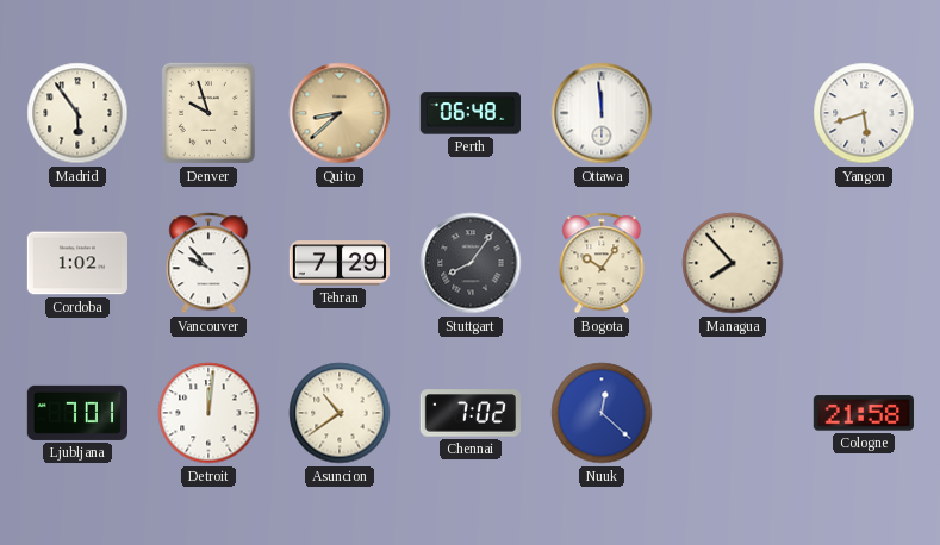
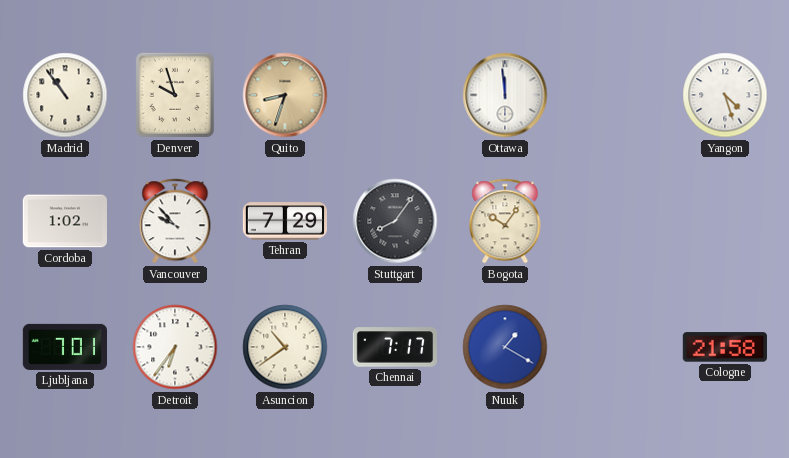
Madrid: 5:54 -> 10:54 (65, 95)
Quito: 8:38 -> 8:33 (285, 95)
Perth: 06:48 -> none (469, 113)
Yangon: 5:42 -> 4:27 (725, 95)
Managua: 7:53 -> none (733, 263)
Detroit: 12:01 -> 6:36 (175, 347)
Chennai: 7:02 -> 7:17 (394, 347)
Nuuk: 12:22 -> 1:20 (505, 347)
